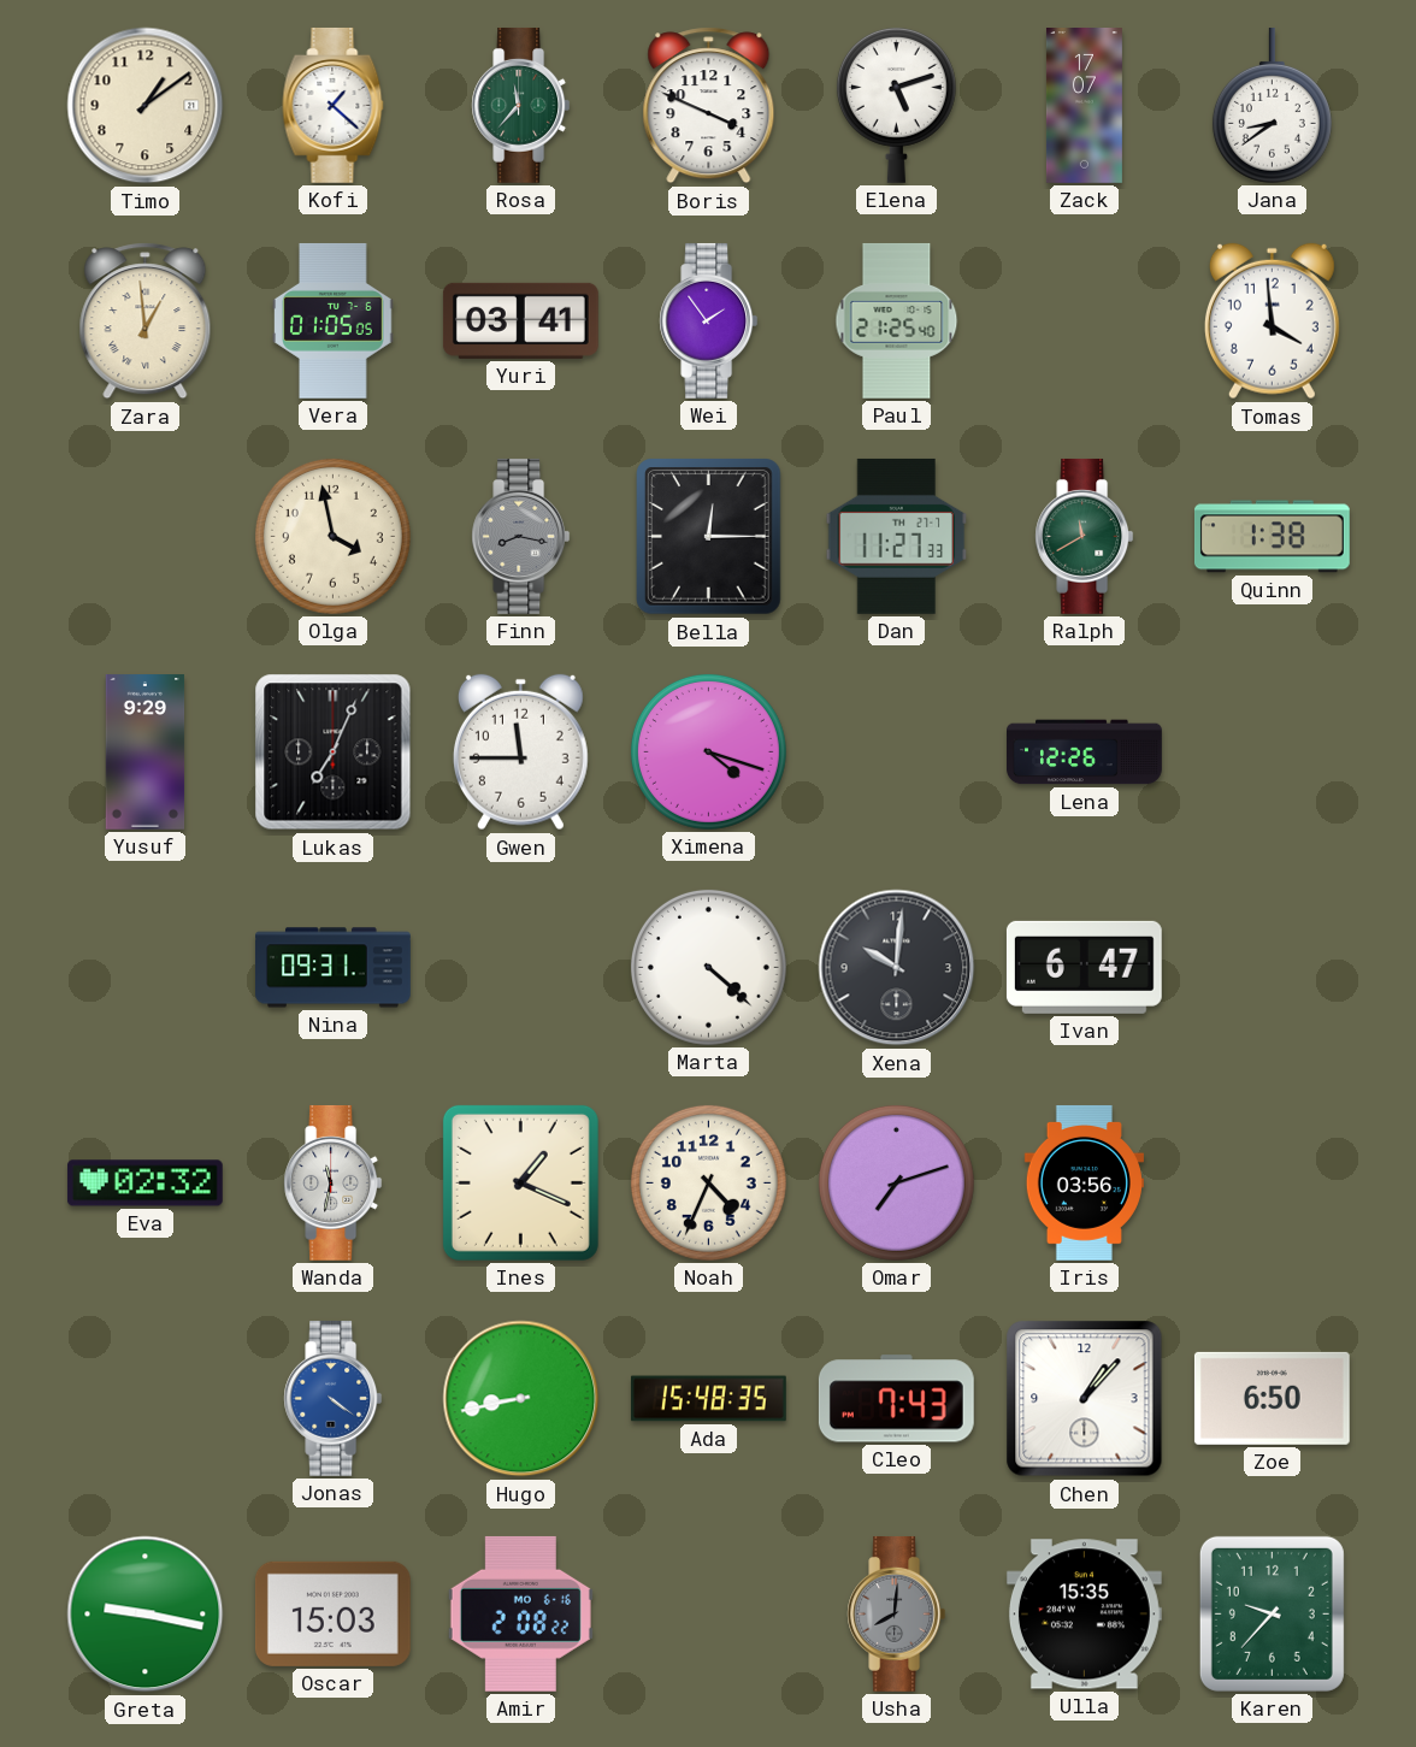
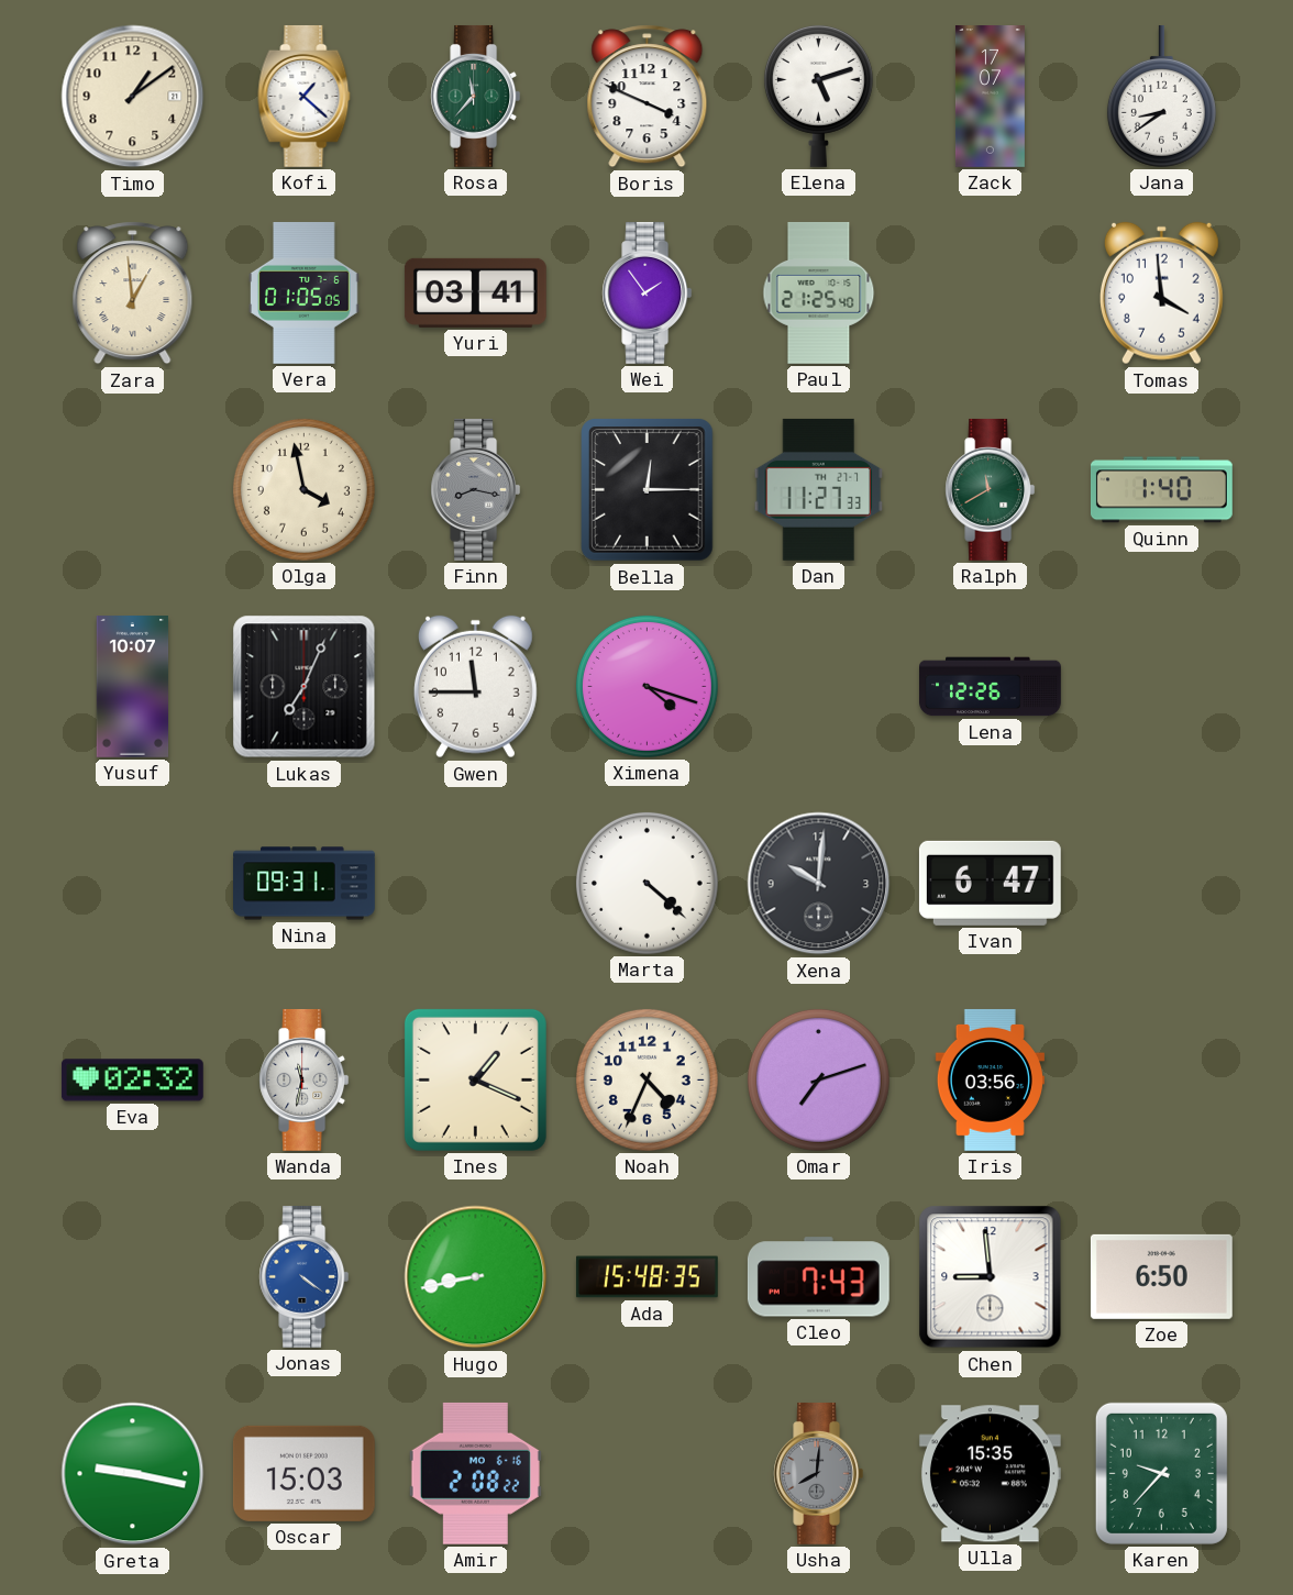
Quinn: 1:38 -> 1:40 (1161, 490)
Yusuf: 9:29 -> 10:07 (133, 687)
Chen: 1:07 -> 8:59 (991, 1277)
